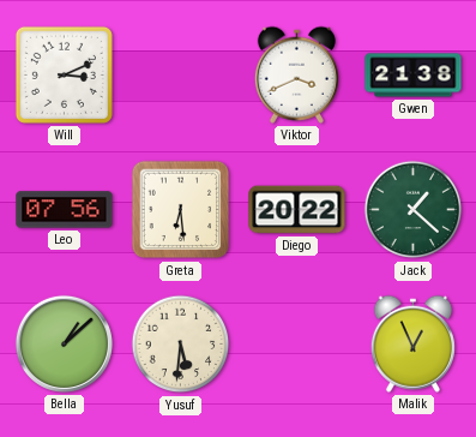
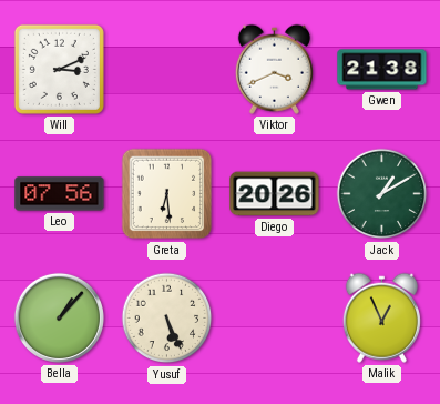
Diego: 20:22 -> 20:26 (275, 194)
Jack: 1:22 -> 1:10 (382, 194)
Bella: 1:08 -> 1:07 (59, 317)
Yusuf: 5:31 -> 5:26 (167, 319)
